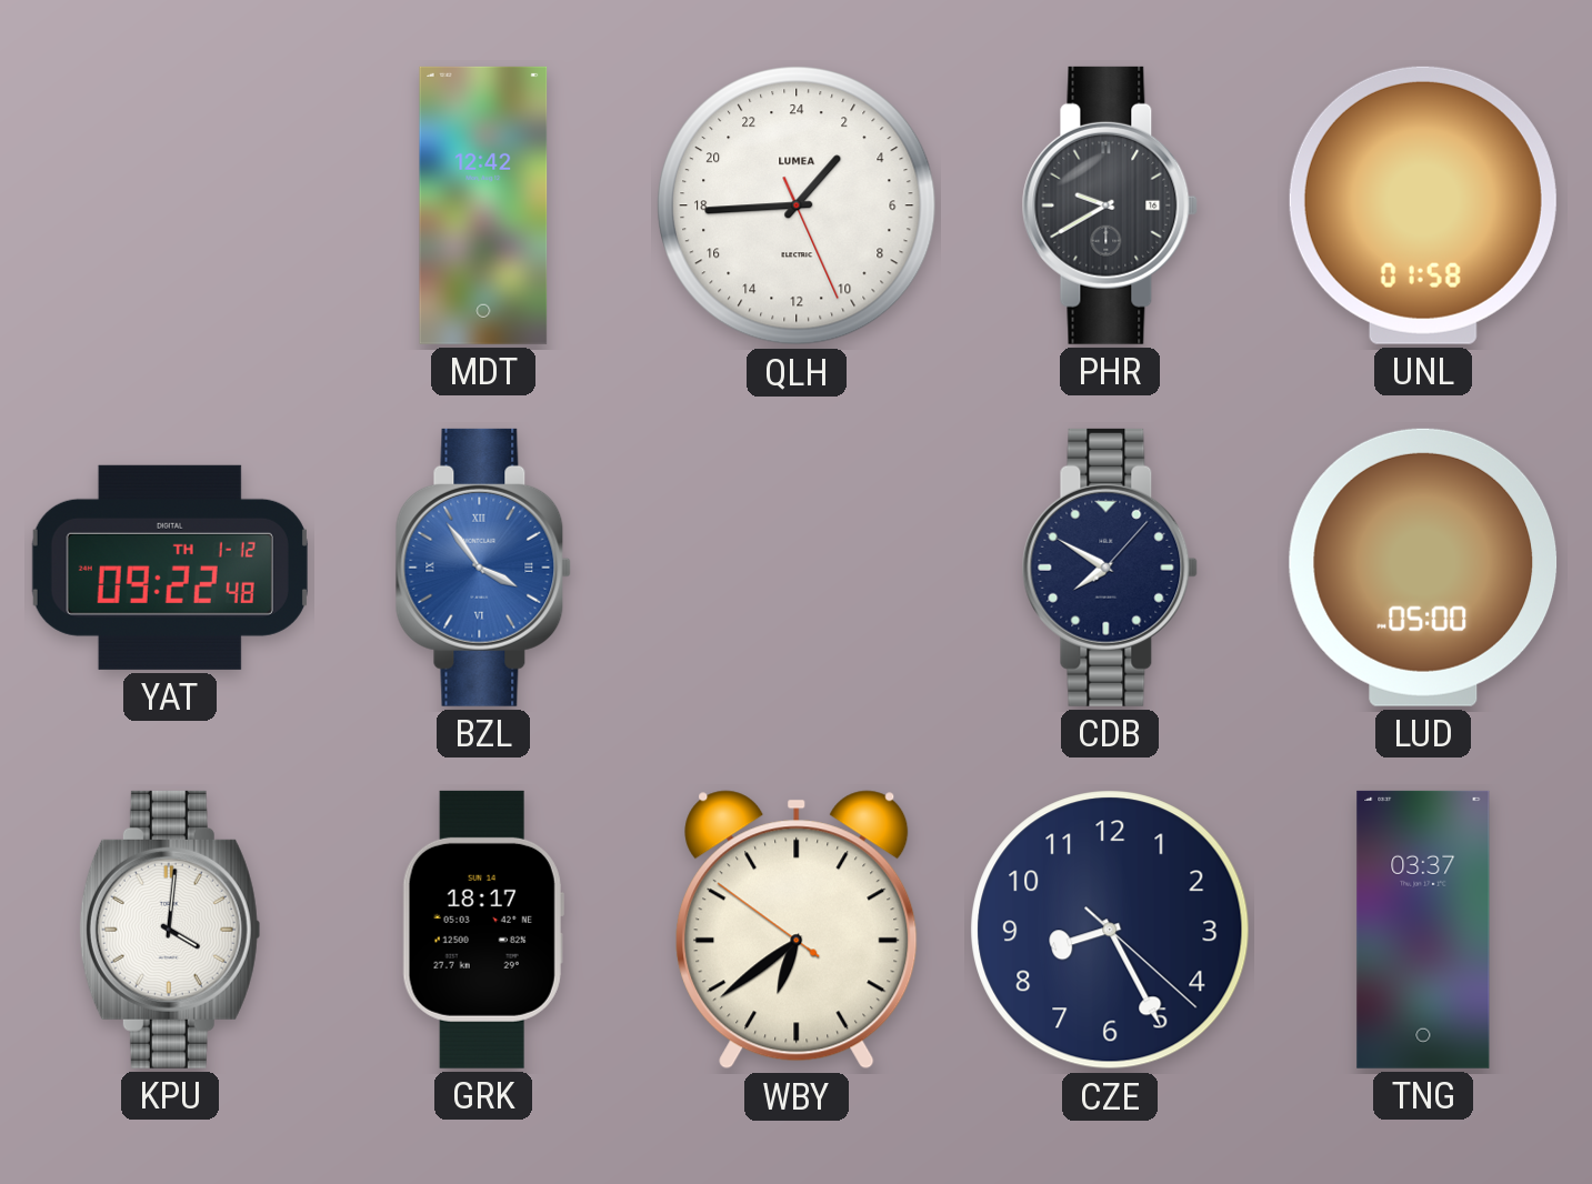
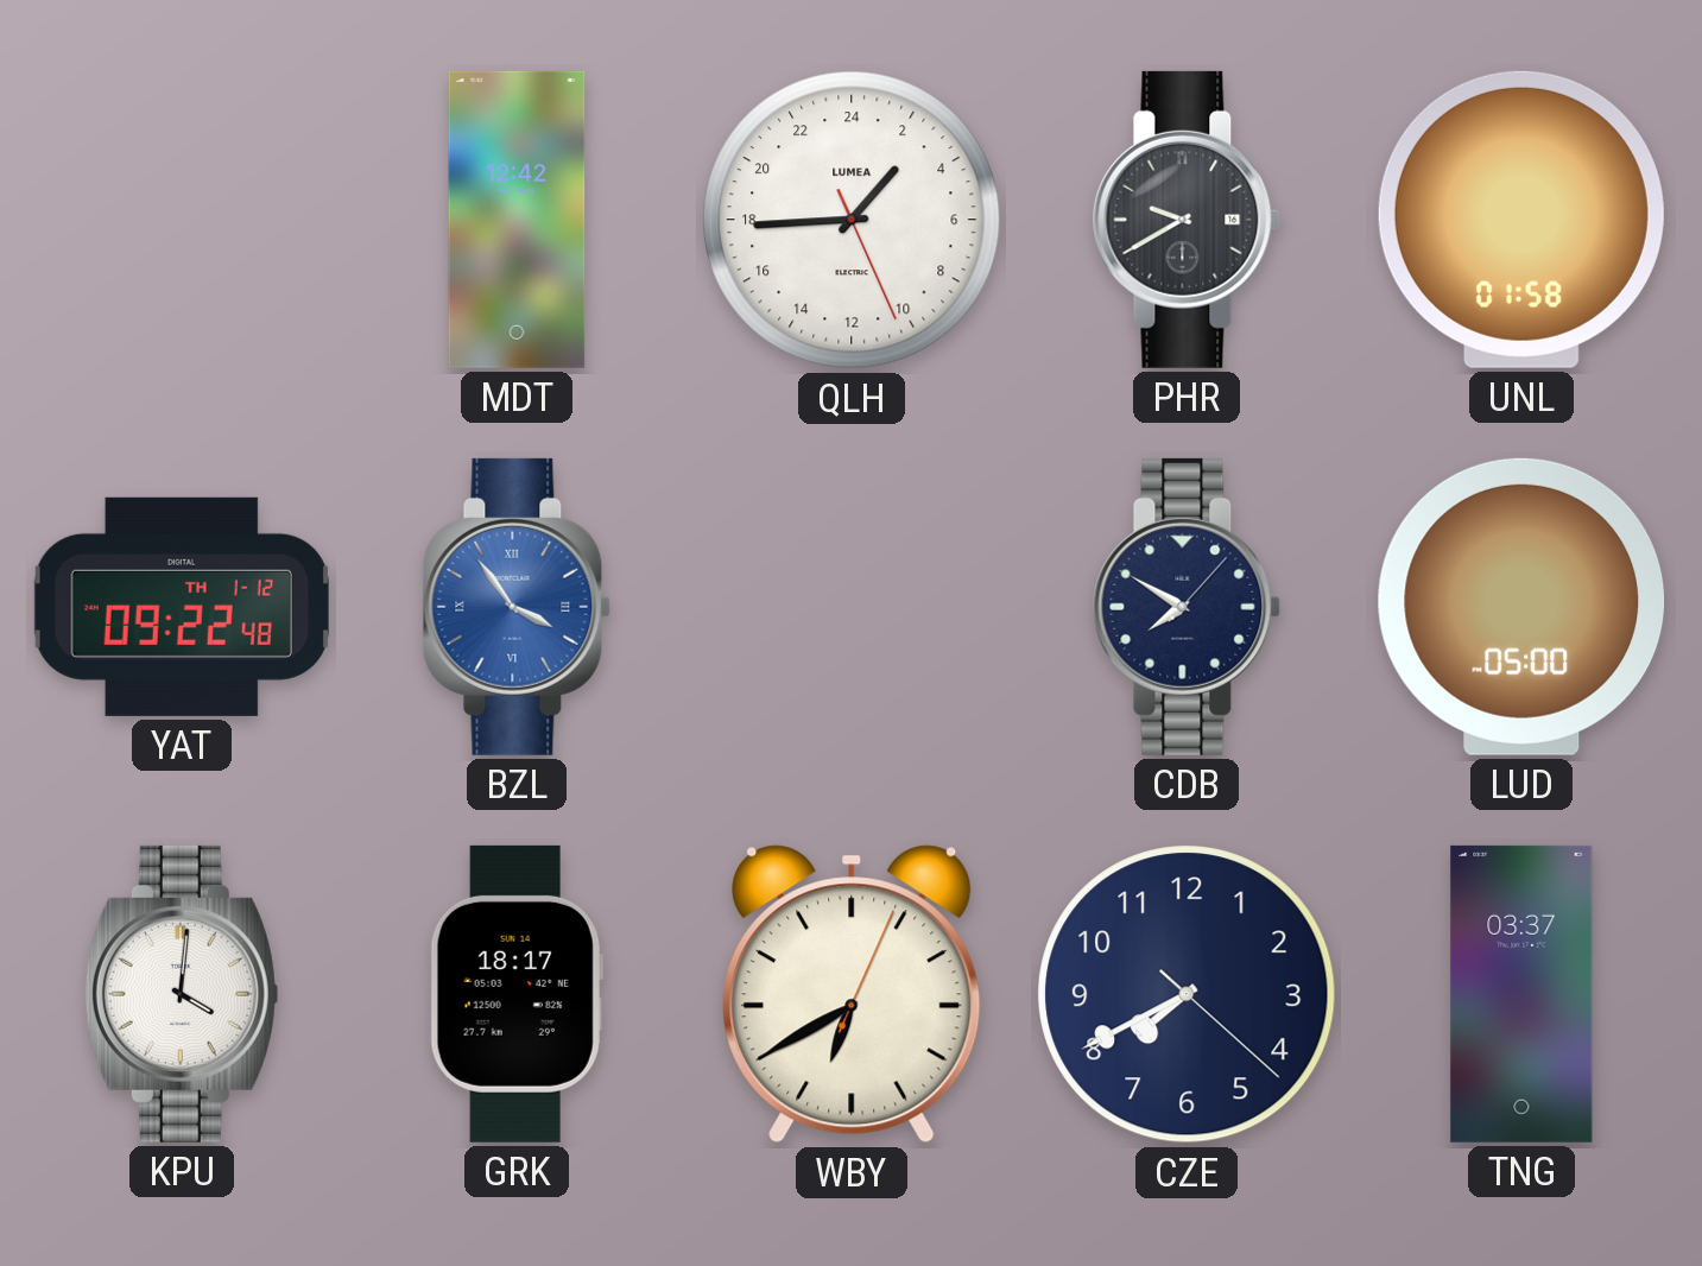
WBY: 6:38 -> 6:40 (852, 994)
CZE: 8:25 -> 7:40 (1187, 994)
